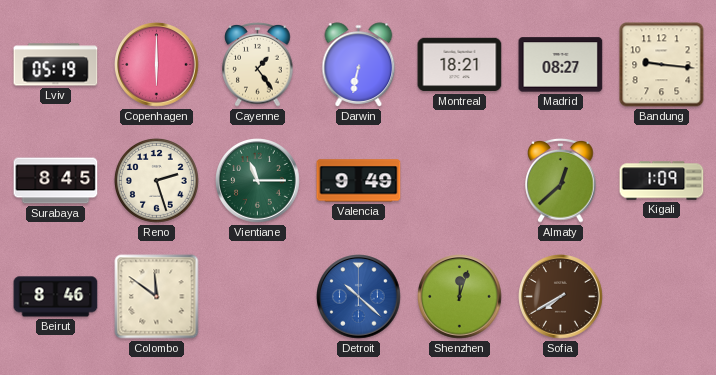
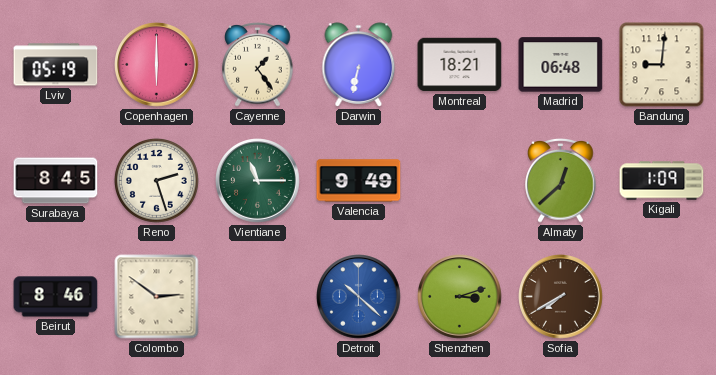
Madrid: 08:27 -> 06:48 (561, 65)
Bandung: 9:16 -> 9:01 (662, 65)
Colombo: 11:51 -> 2:51 (157, 297)
Shenzhen: 12:03 -> 3:12 (460, 297)
